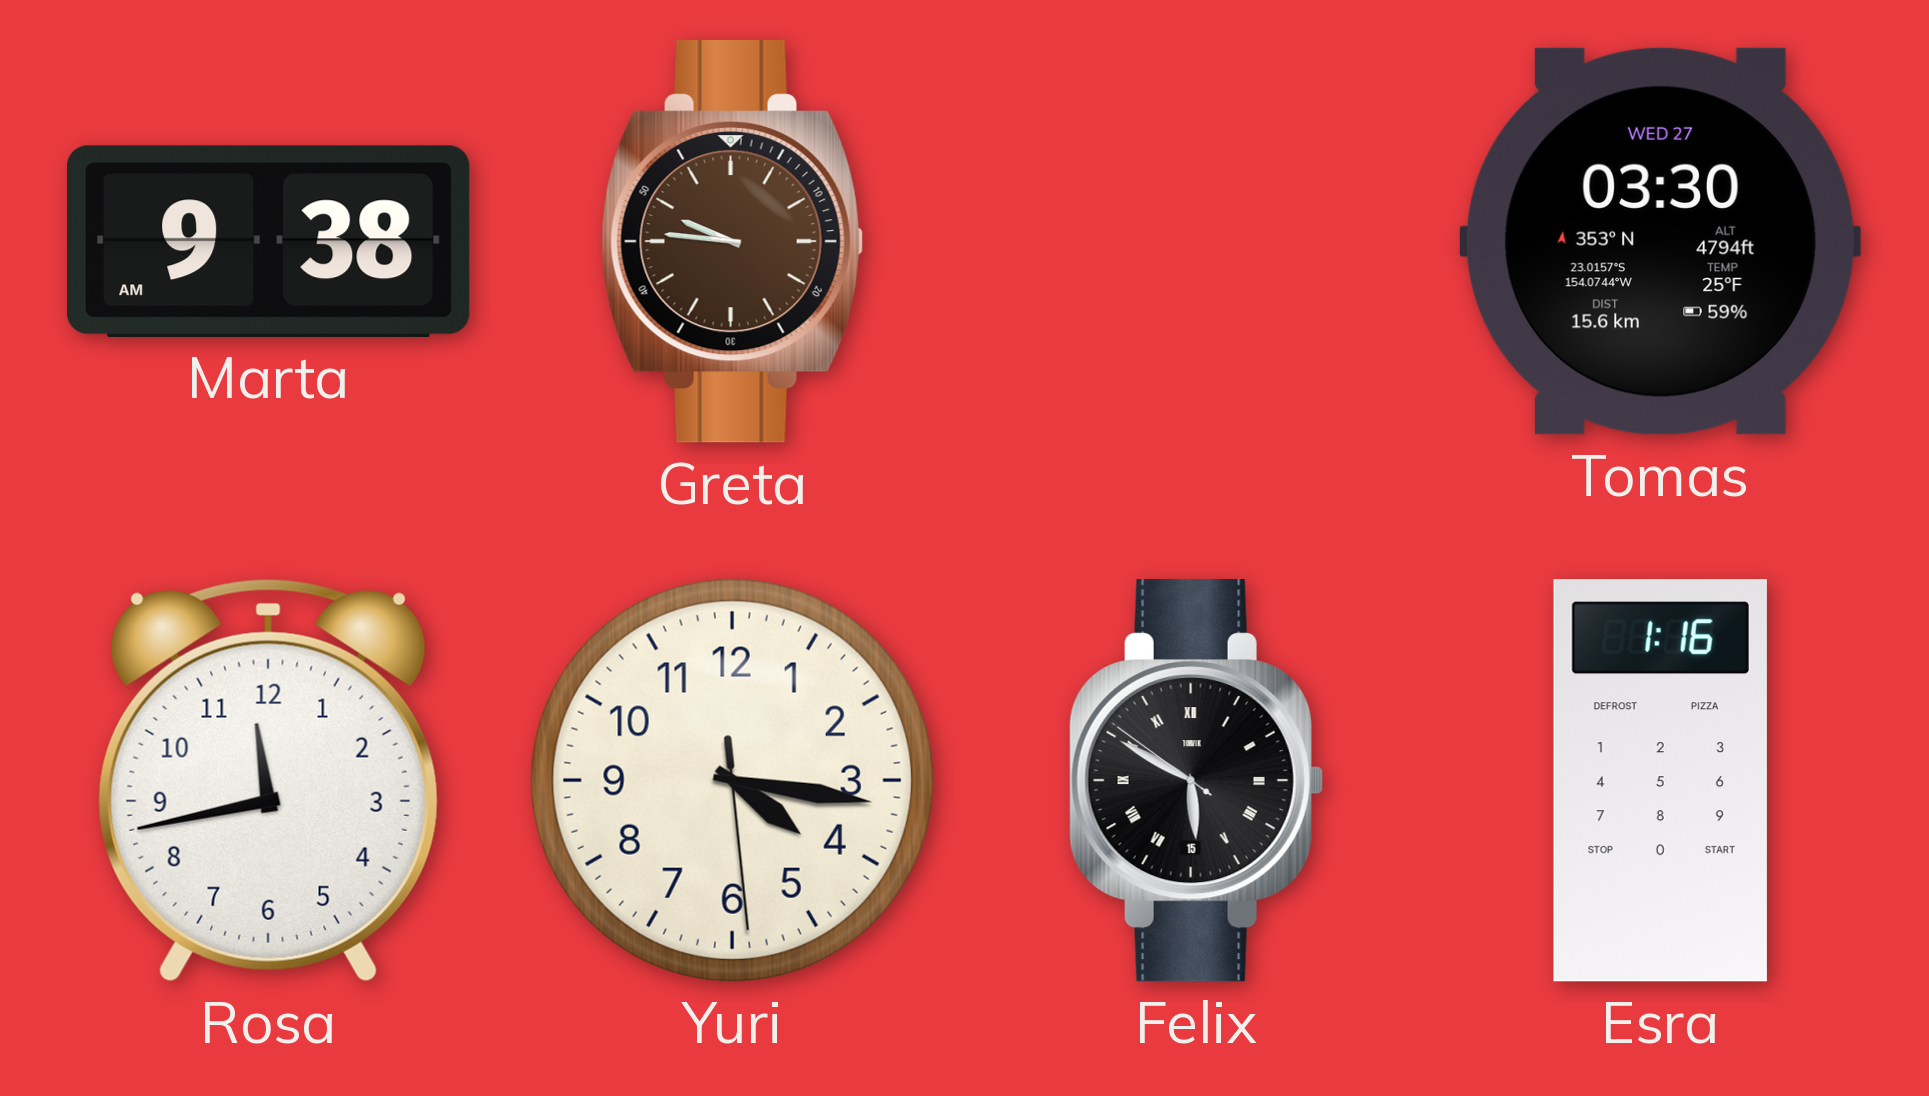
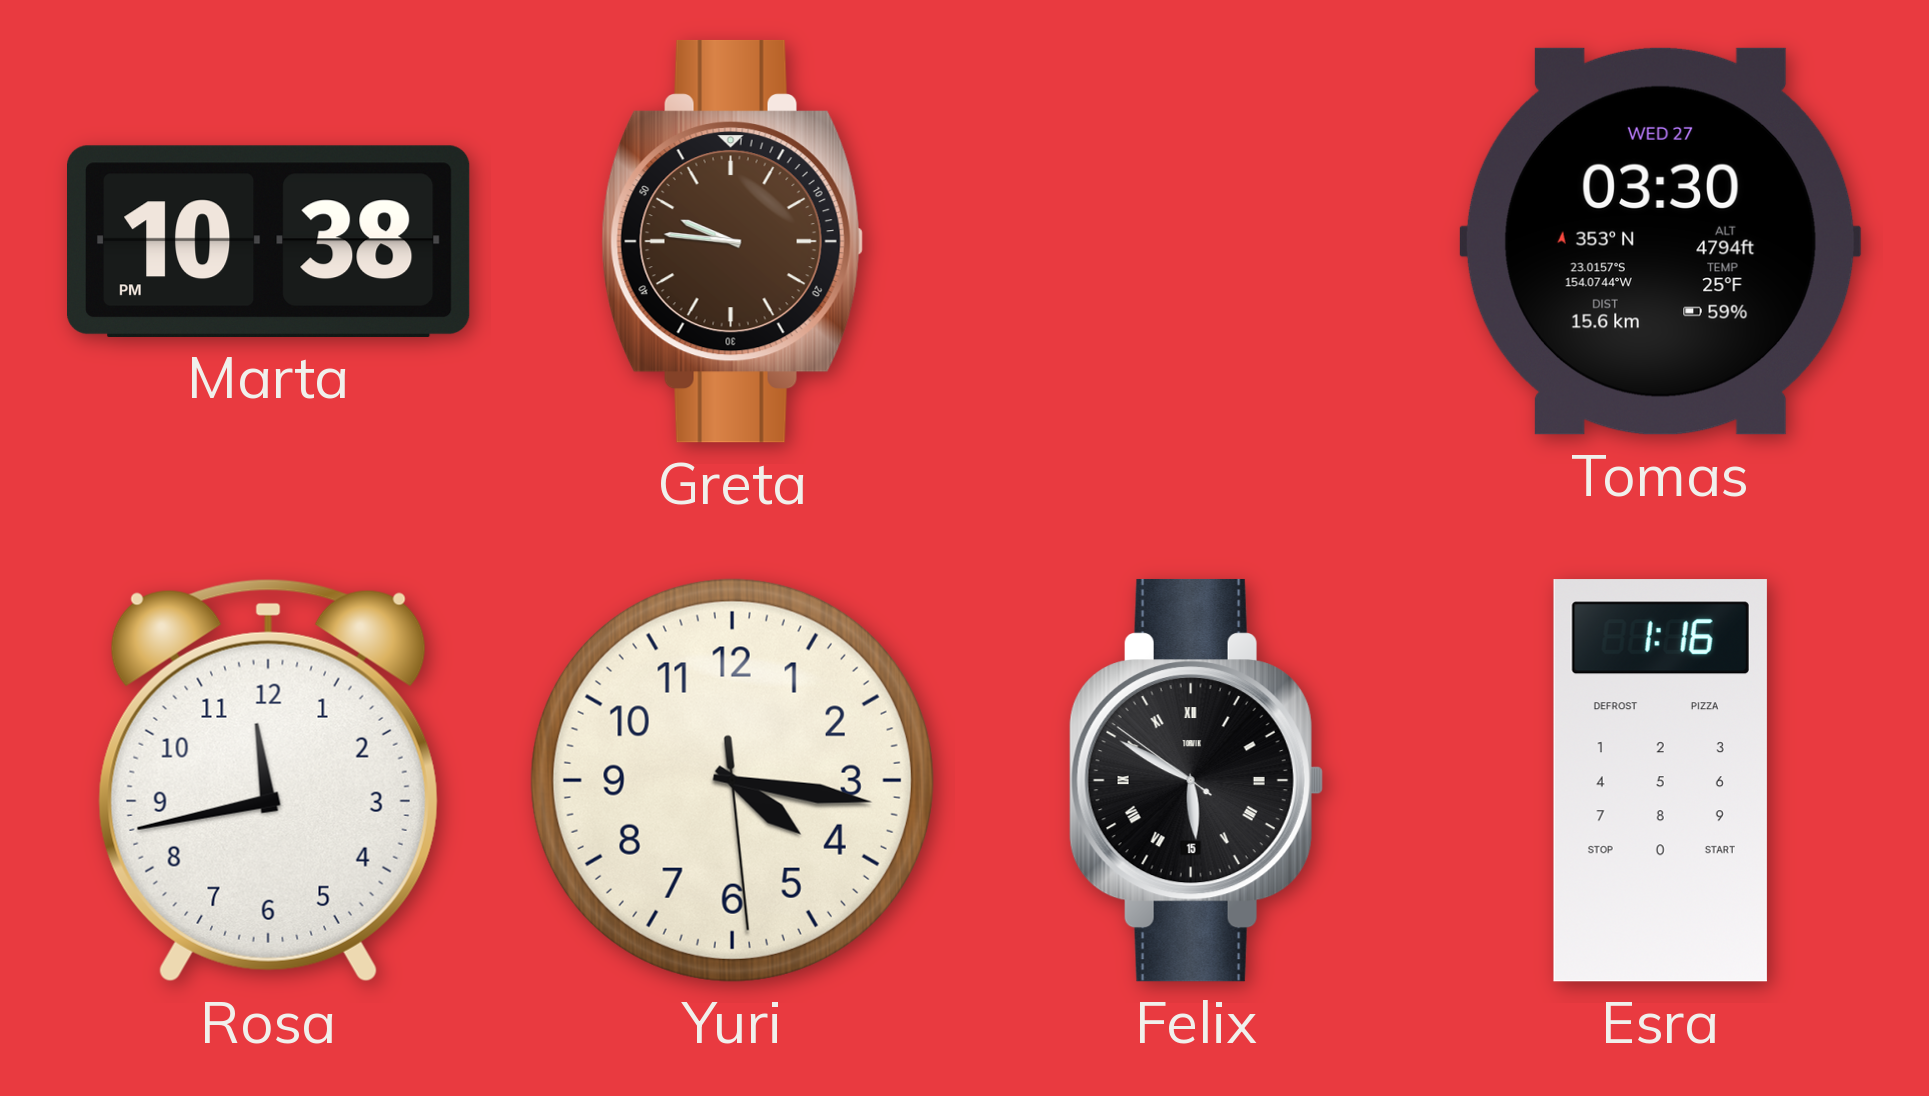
Marta: 9:38 -> 10:38 (269, 241)
